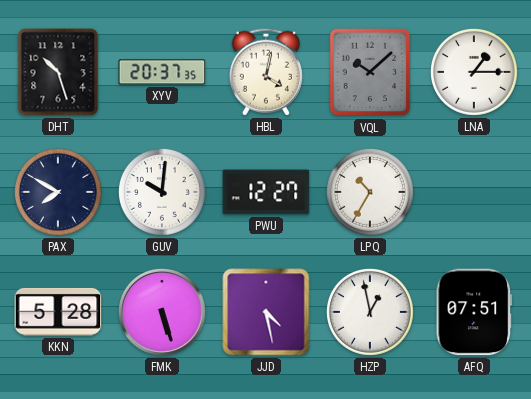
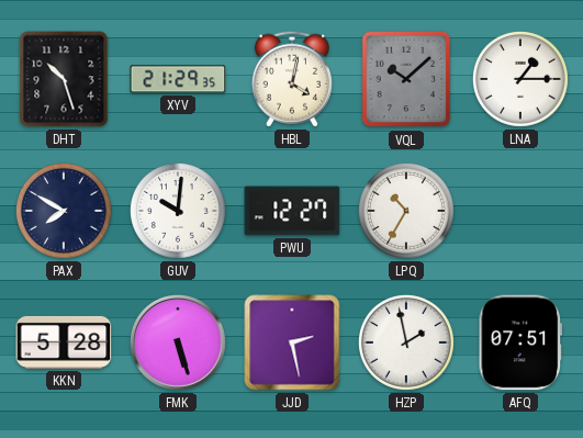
XYV: 20:37 -> 21:29 (178, 79)
JJD: 4:28 -> 2:28 (292, 342)
HZP: 12:58 -> 1:58 (406, 342)
